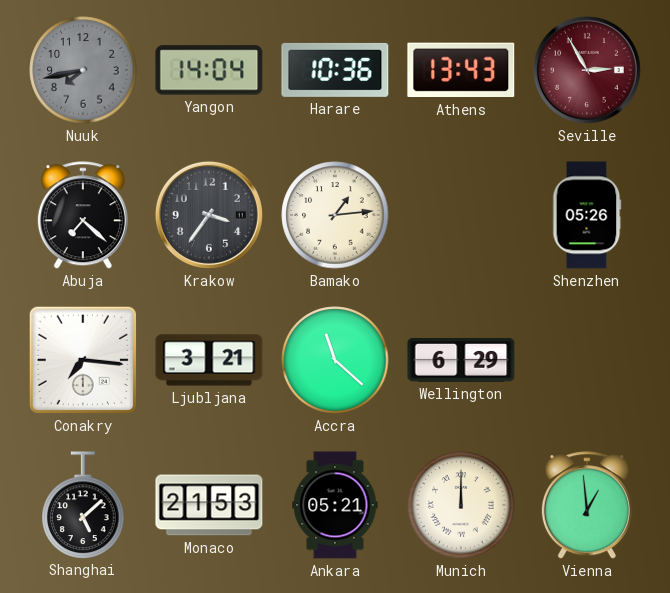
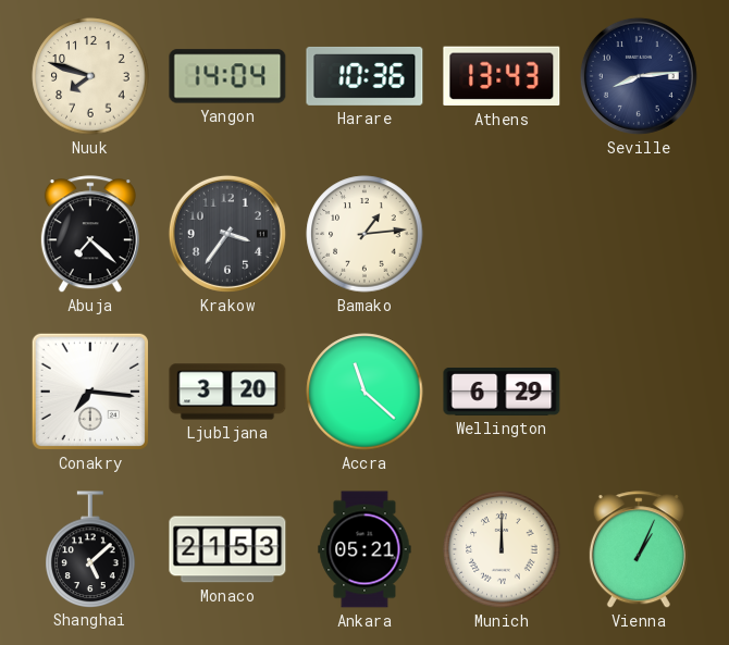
Nuuk: 7:43 -> 7:48 (90, 76)
Nuuk dial: grey -> cream (90, 76)
Seville: 2:55 -> 8:14 (639, 76)
Seville dial: burgundy -> navy (639, 76)
Shenzhen: 05:26 -> none (587, 215)
Ljubljana: 3:21 -> 3:20 (227, 392)
Vienna: 12:59 -> 1:04 (639, 550)
